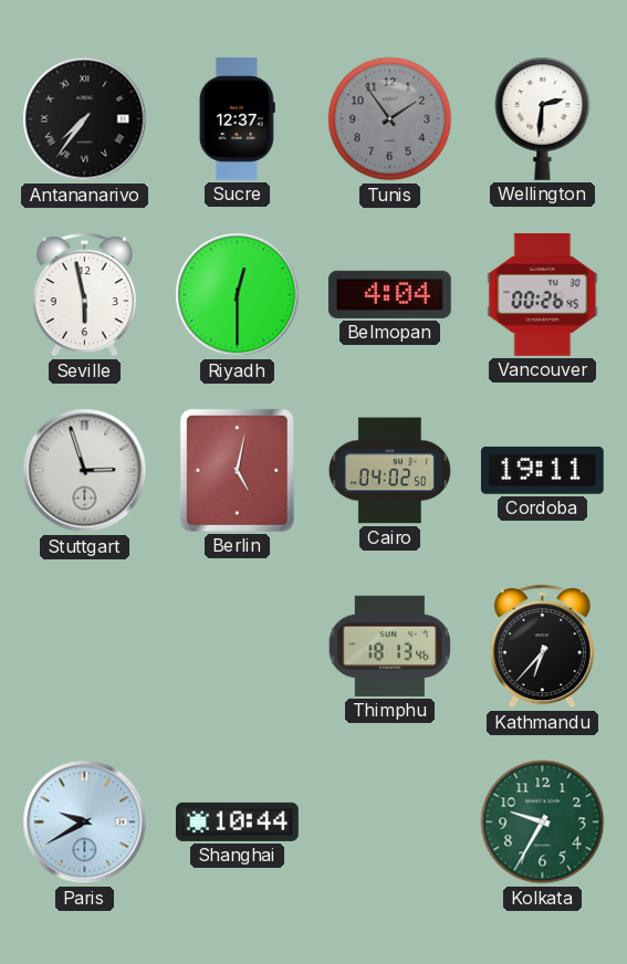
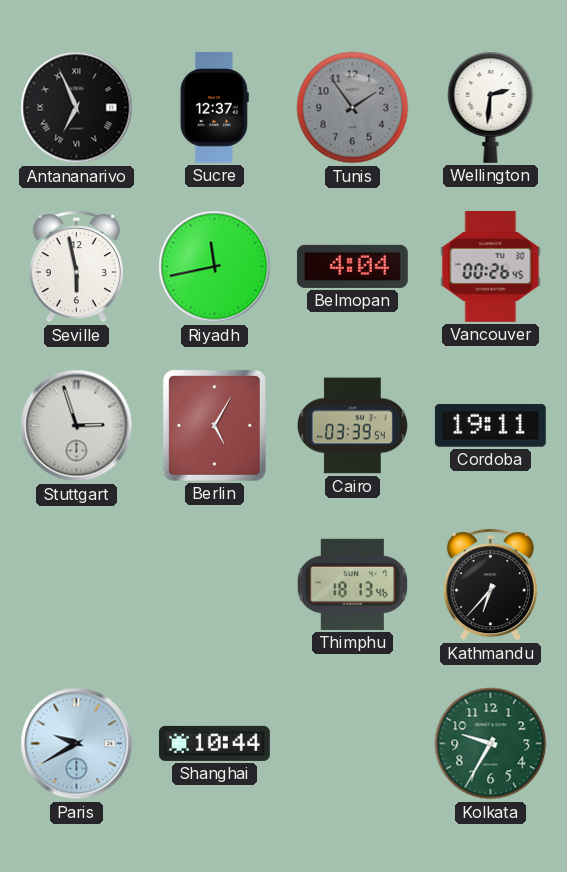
Antananarivo: 7:36 -> 6:56 (77, 108)
Riyadh: 12:30 -> 11:43 (215, 267)
Berlin: 5:02 -> 5:05 (214, 425)
Cairo: 04:02 -> 03:39 (352, 426)
